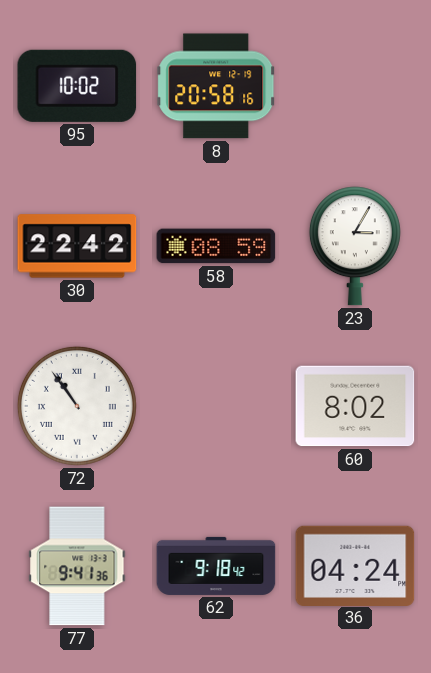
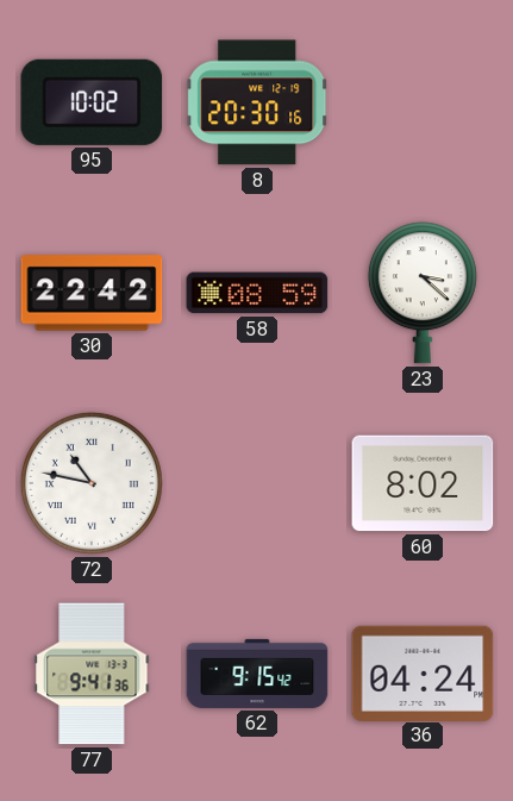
8: 20:58 -> 20:30 (257, 102)
23: 3:05 -> 3:22 (423, 293)
72: 10:54 -> 10:47 (92, 483)
62: 9:18 -> 9:15 (257, 674)
